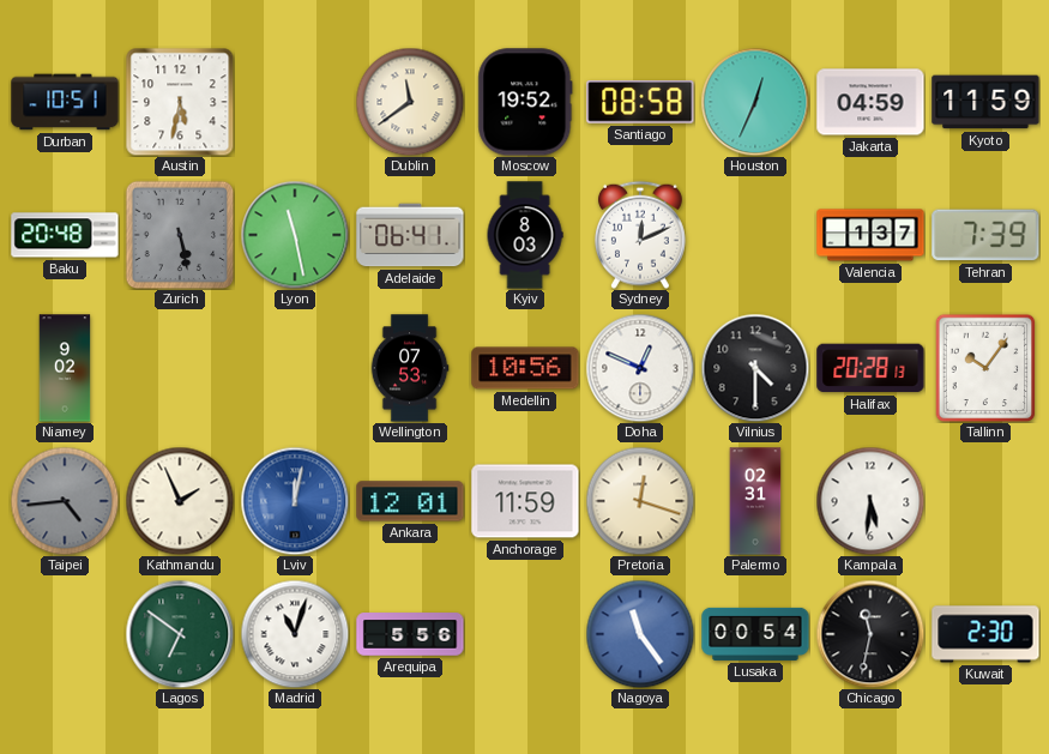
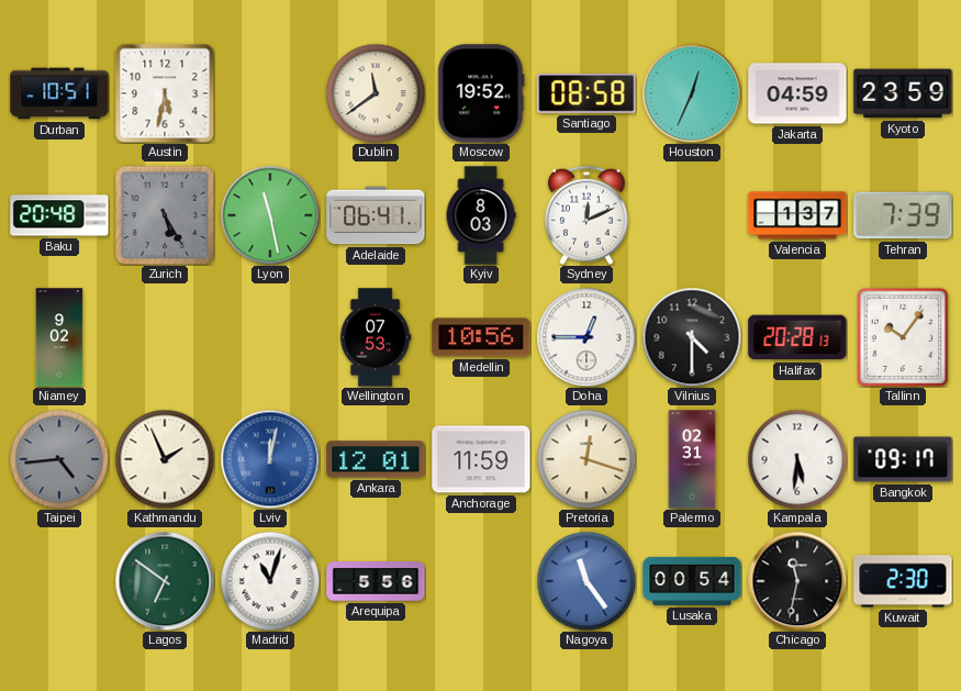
Kyoto: 11:59 -> 23:59 (903, 93)
Zurich: 5:28 -> 5:25 (165, 215)
Doha: 12:49 -> 12:45 (586, 337)
Bangkok: none -> 09:17 (903, 459)
